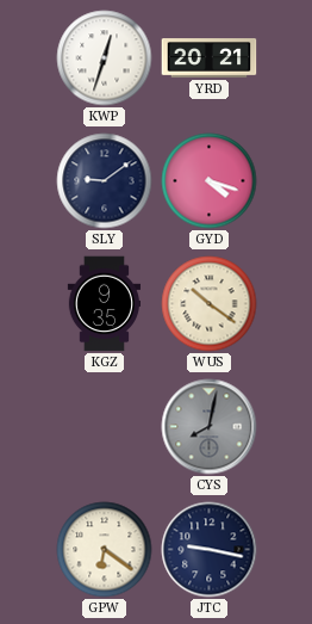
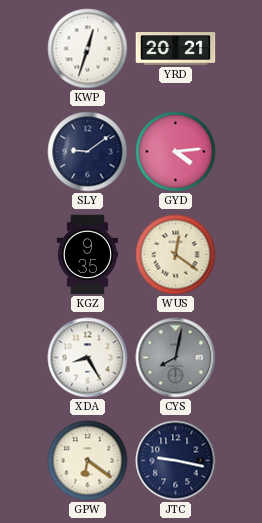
GYD: 4:18 -> 4:14 (176, 152)
WUS: 10:21 -> 12:21 (176, 255)
XDA: none -> 8:25 (88, 358)
